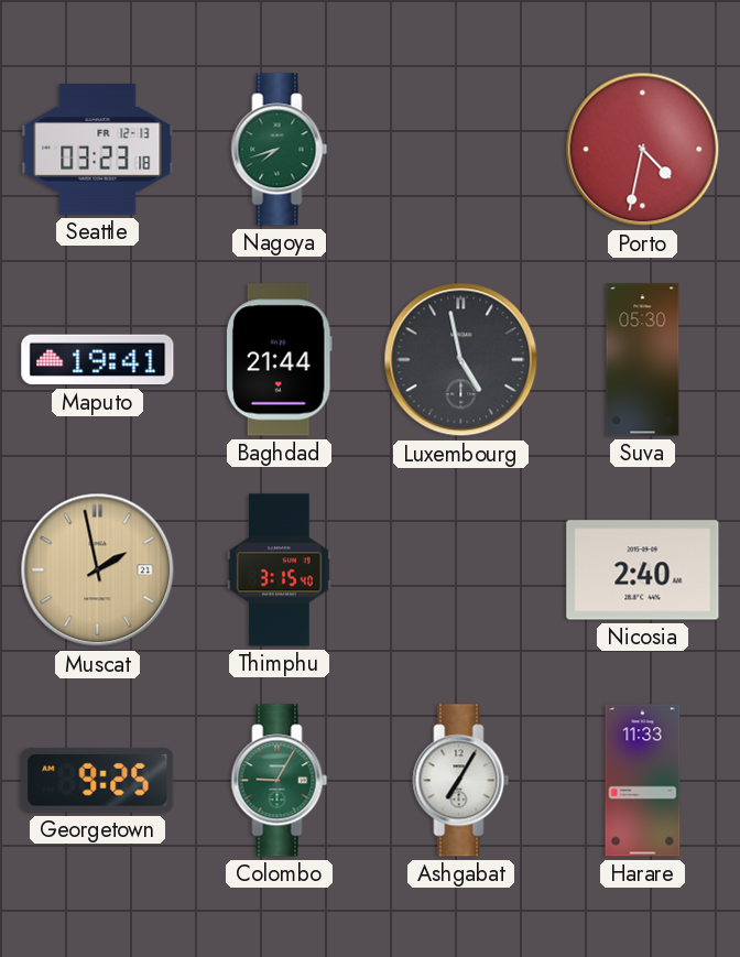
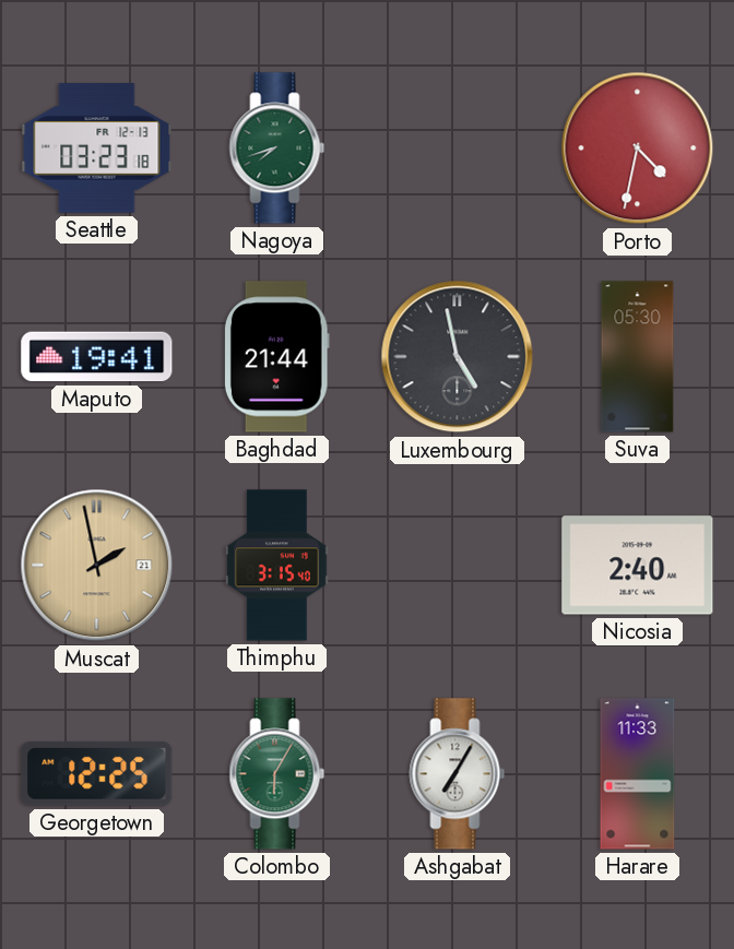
Georgetown: 9:25 -> 12:25 (97, 773)
Colombo: 9:05 -> 6:05 (277, 774)
